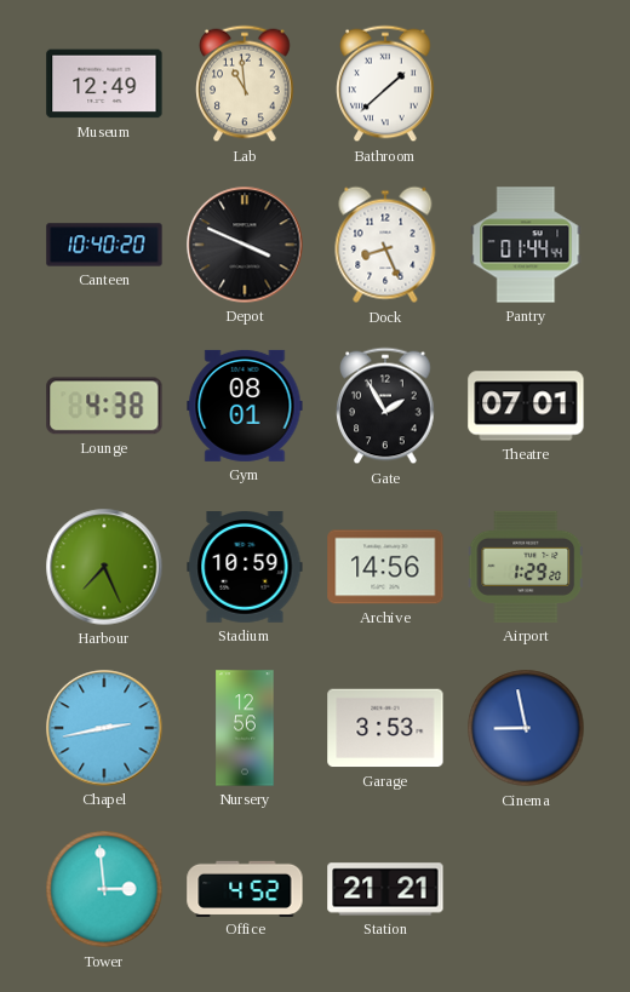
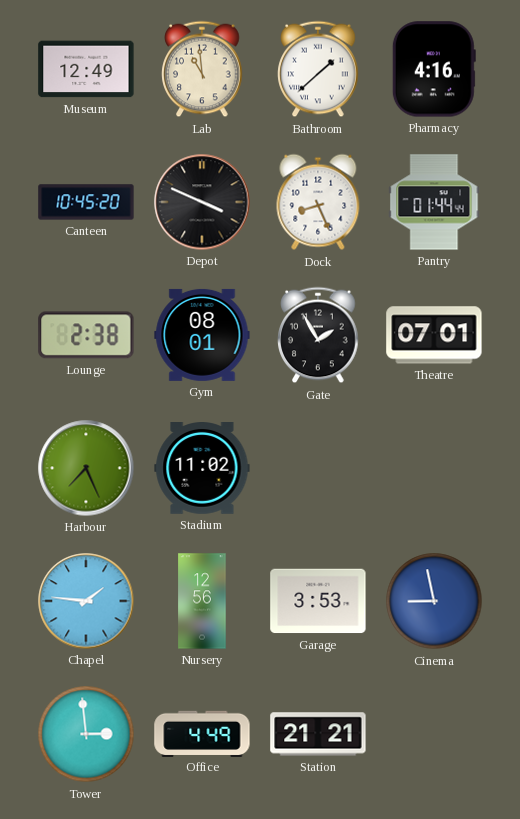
Pharmacy: none -> 4:16 (434, 69)
Canteen: 10:40 -> 10:45 (86, 202)
Lounge: 4:38 -> 2:38 (86, 335)
Stadium: 10:59 -> 11:02 (202, 469)
Archive: 14:56 -> none (385, 567)
Airport: 1:29 -> none (526, 567)
Chapel: 2:43 -> 1:46 (86, 601)
Office: 4:52 -> 4:49 (202, 733)
